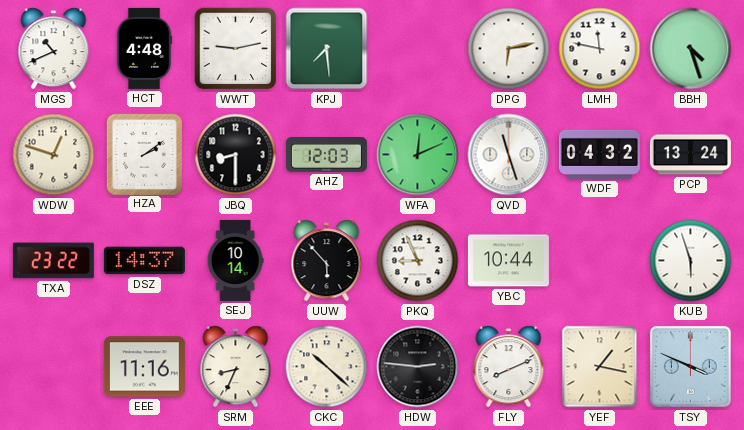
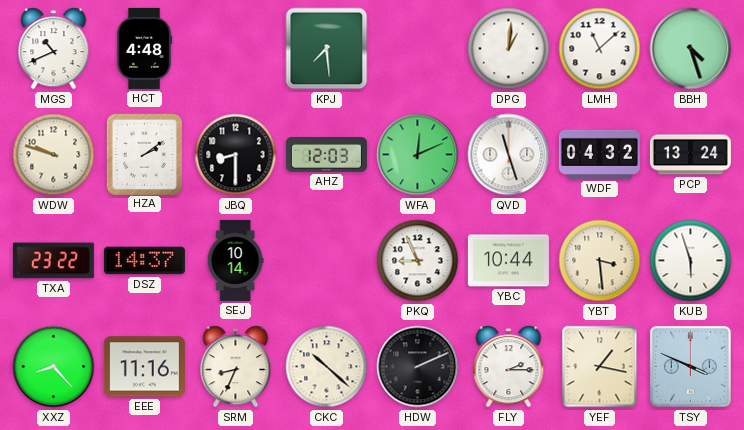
WWT: 9:13 -> none (236, 49)
DPG: 6:13 -> 1:01 (509, 49)
LMH: 11:47 -> 11:08 (600, 49)
WDW: 12:48 -> 9:48 (54, 155)
UUW: 5:53 -> none (327, 261)
YBT: none -> 3:29 (600, 261)
XXZ: none -> 8:23 (54, 367)
HDW: 2:46 -> 2:11 (418, 367)
FLY: 8:11 -> 2:15 (509, 367)
